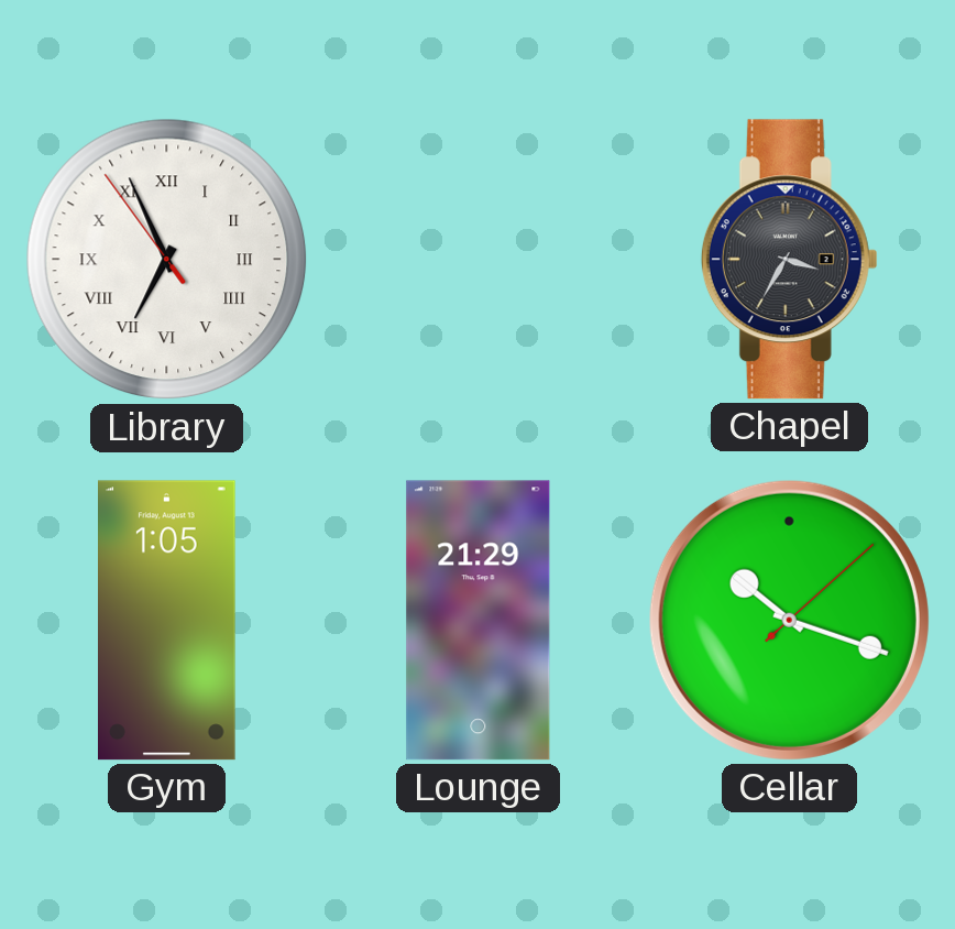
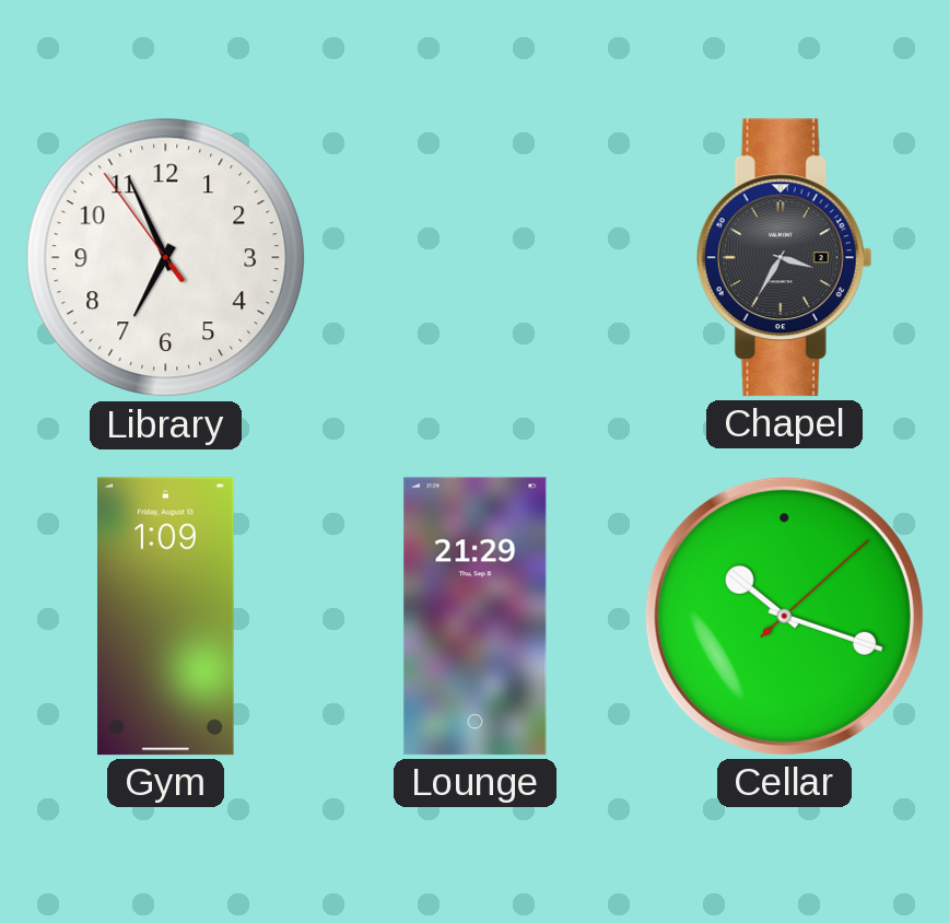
Library numerals: Roman -> Arabic (166, 258)
Gym: 1:05 -> 1:09 (166, 617)
